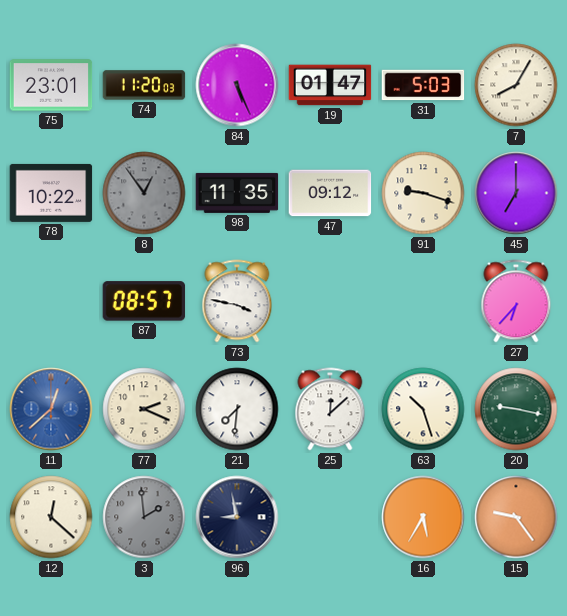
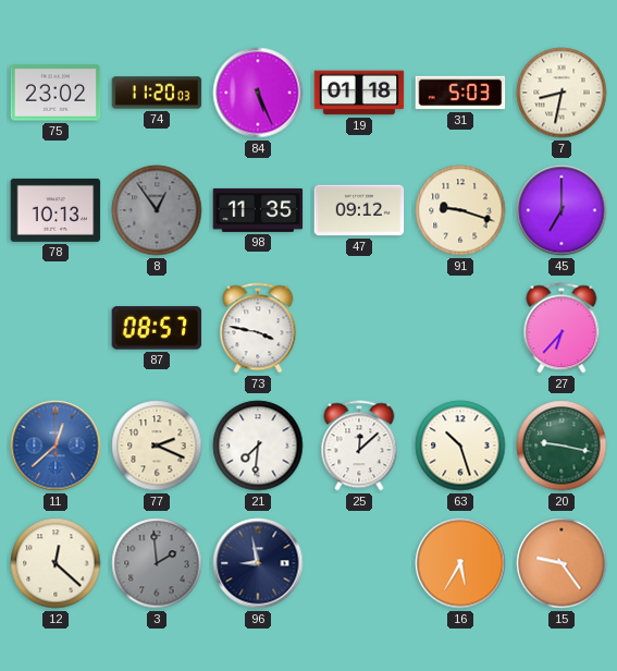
75: 23:01 -> 23:02 (55, 93)
19: 01:47 -> 01:18 (359, 93)
7: 8:05 -> 8:32 (562, 93)
78: 10:22 -> 10:13 (55, 210)
